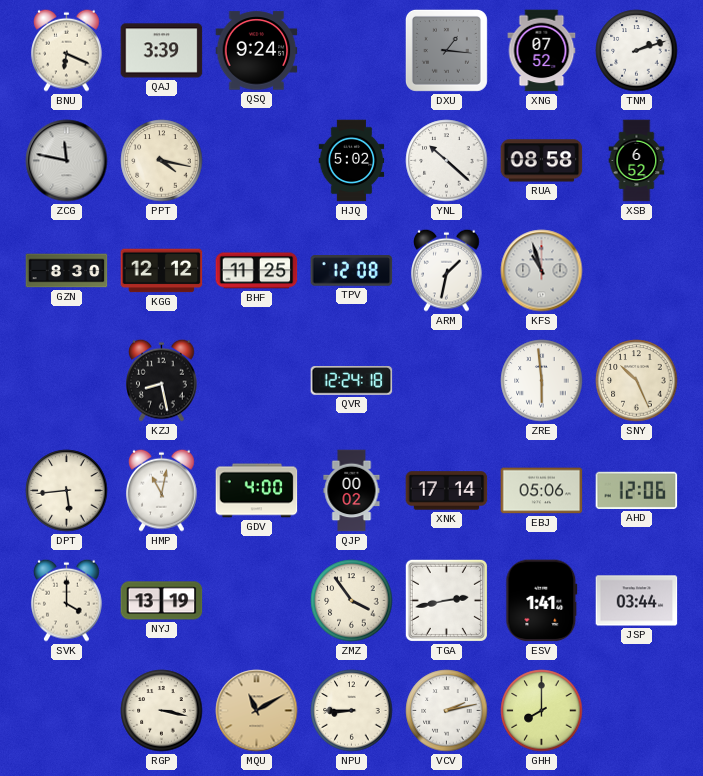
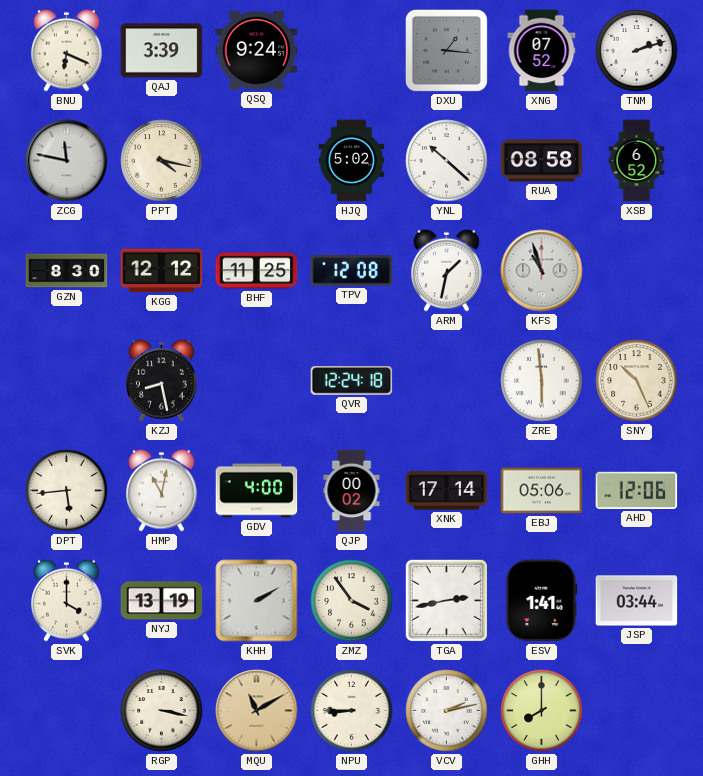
KHH: none -> 2:10 (257, 601)
